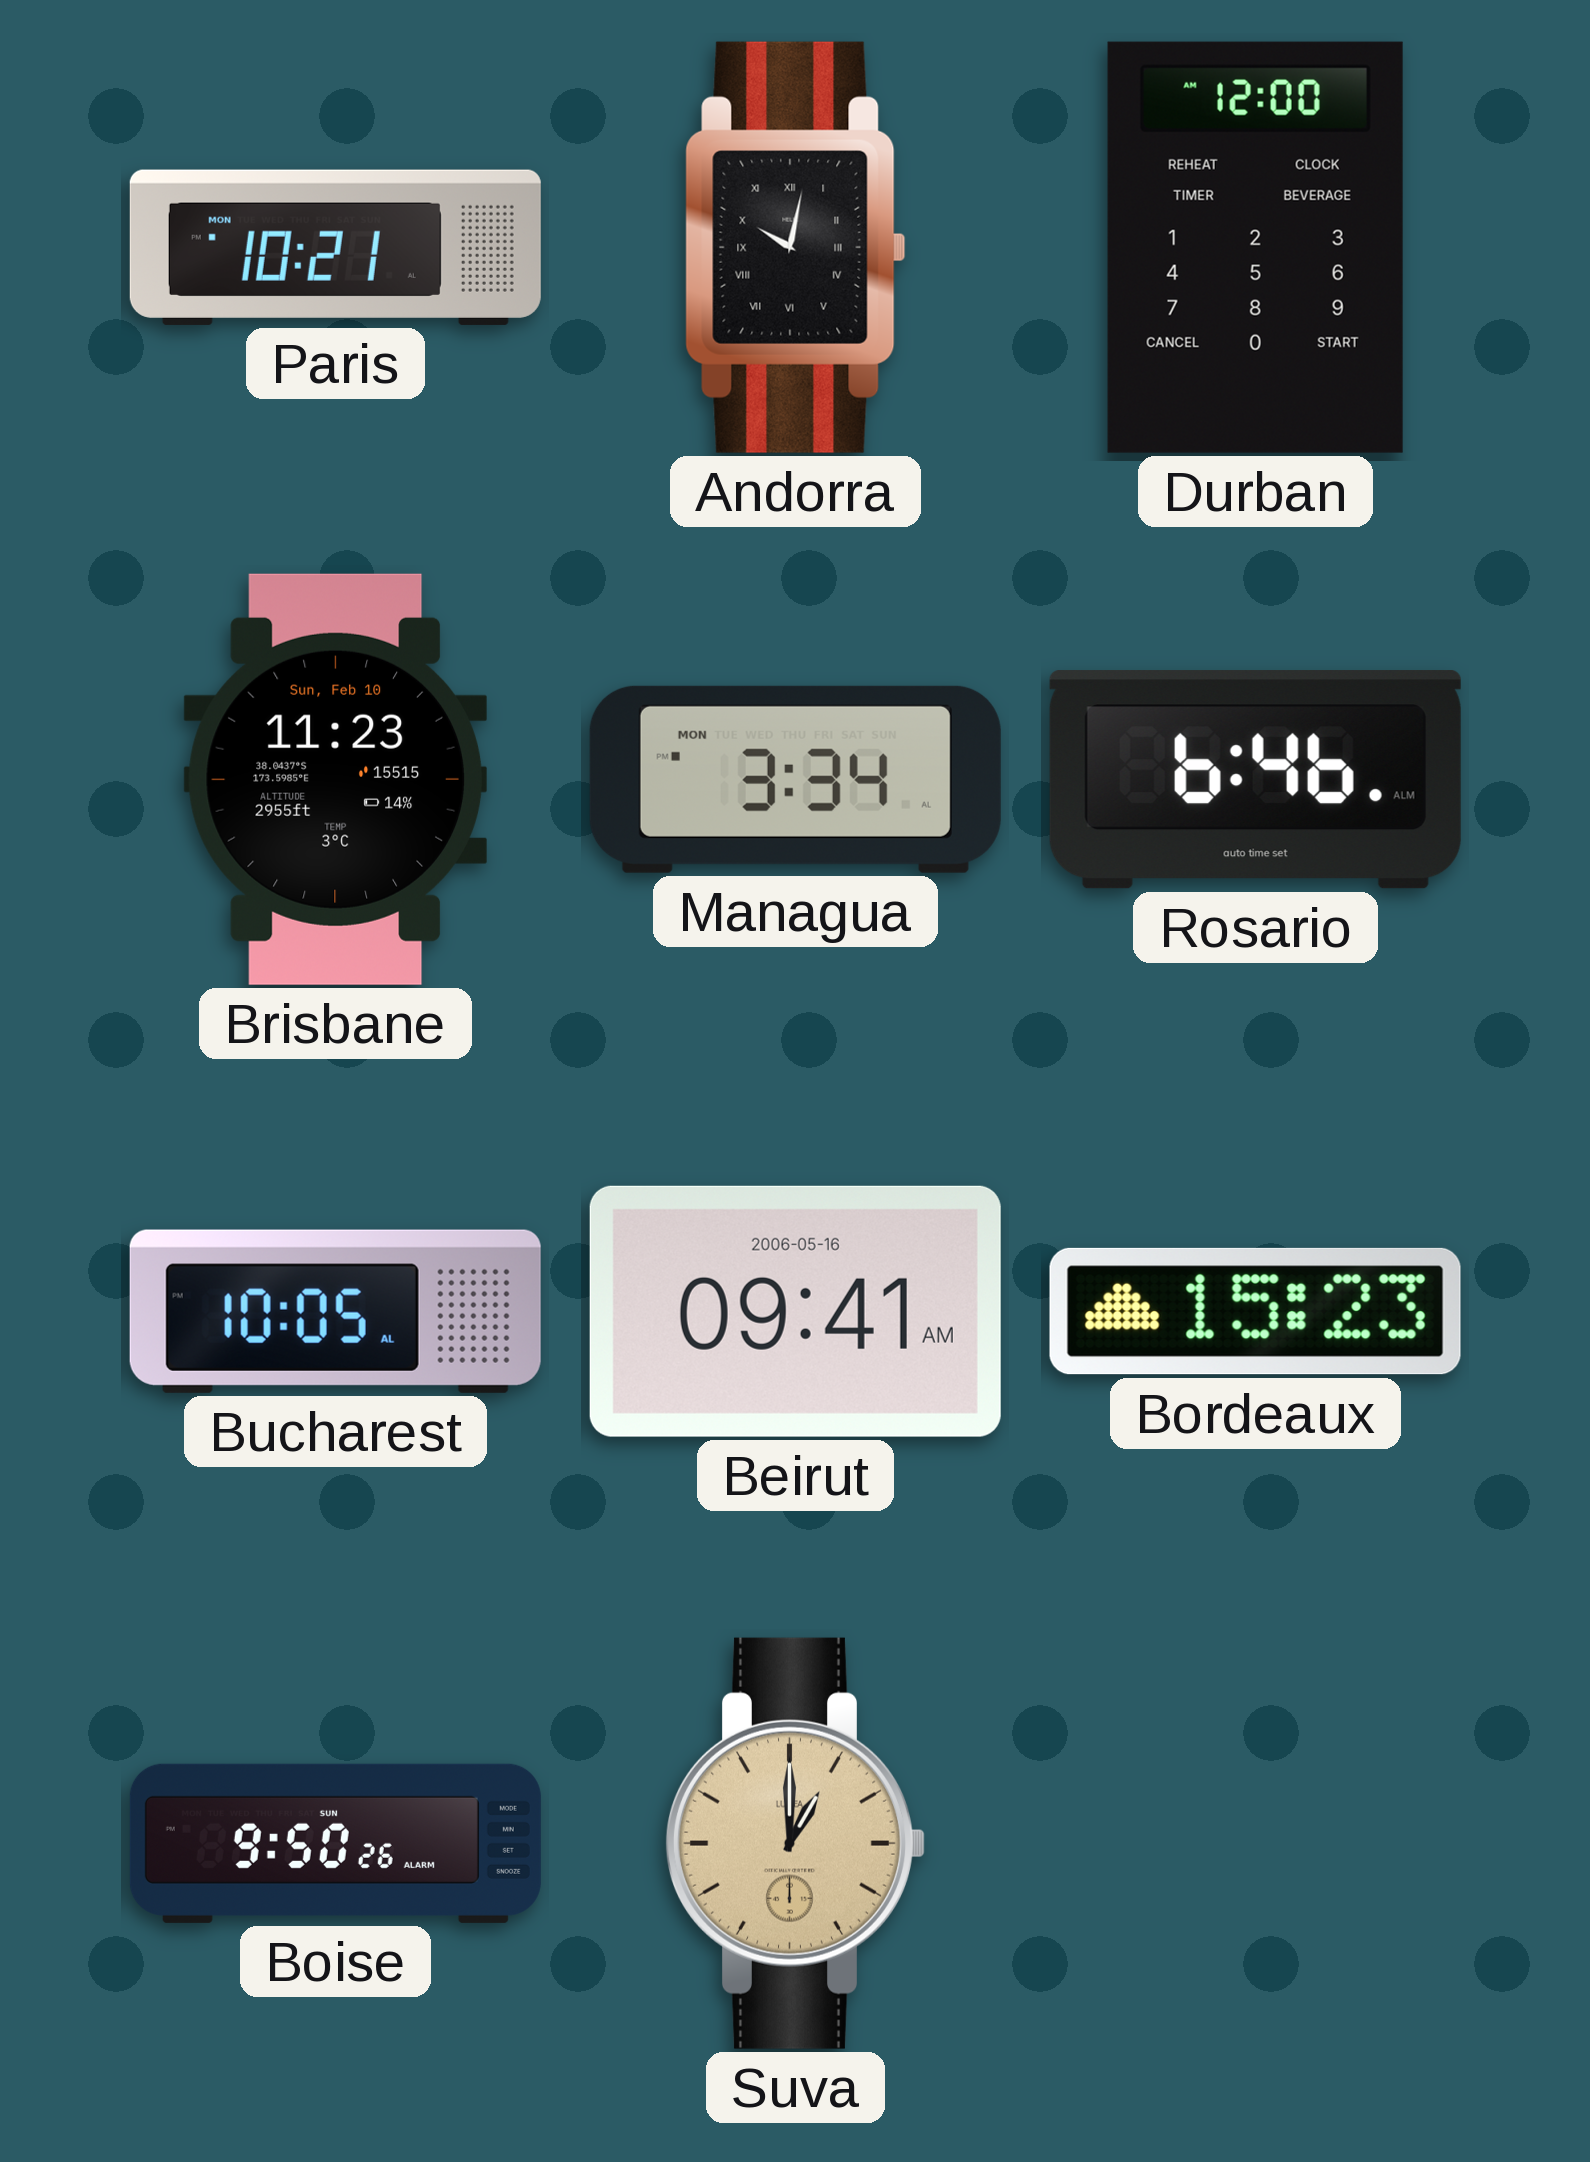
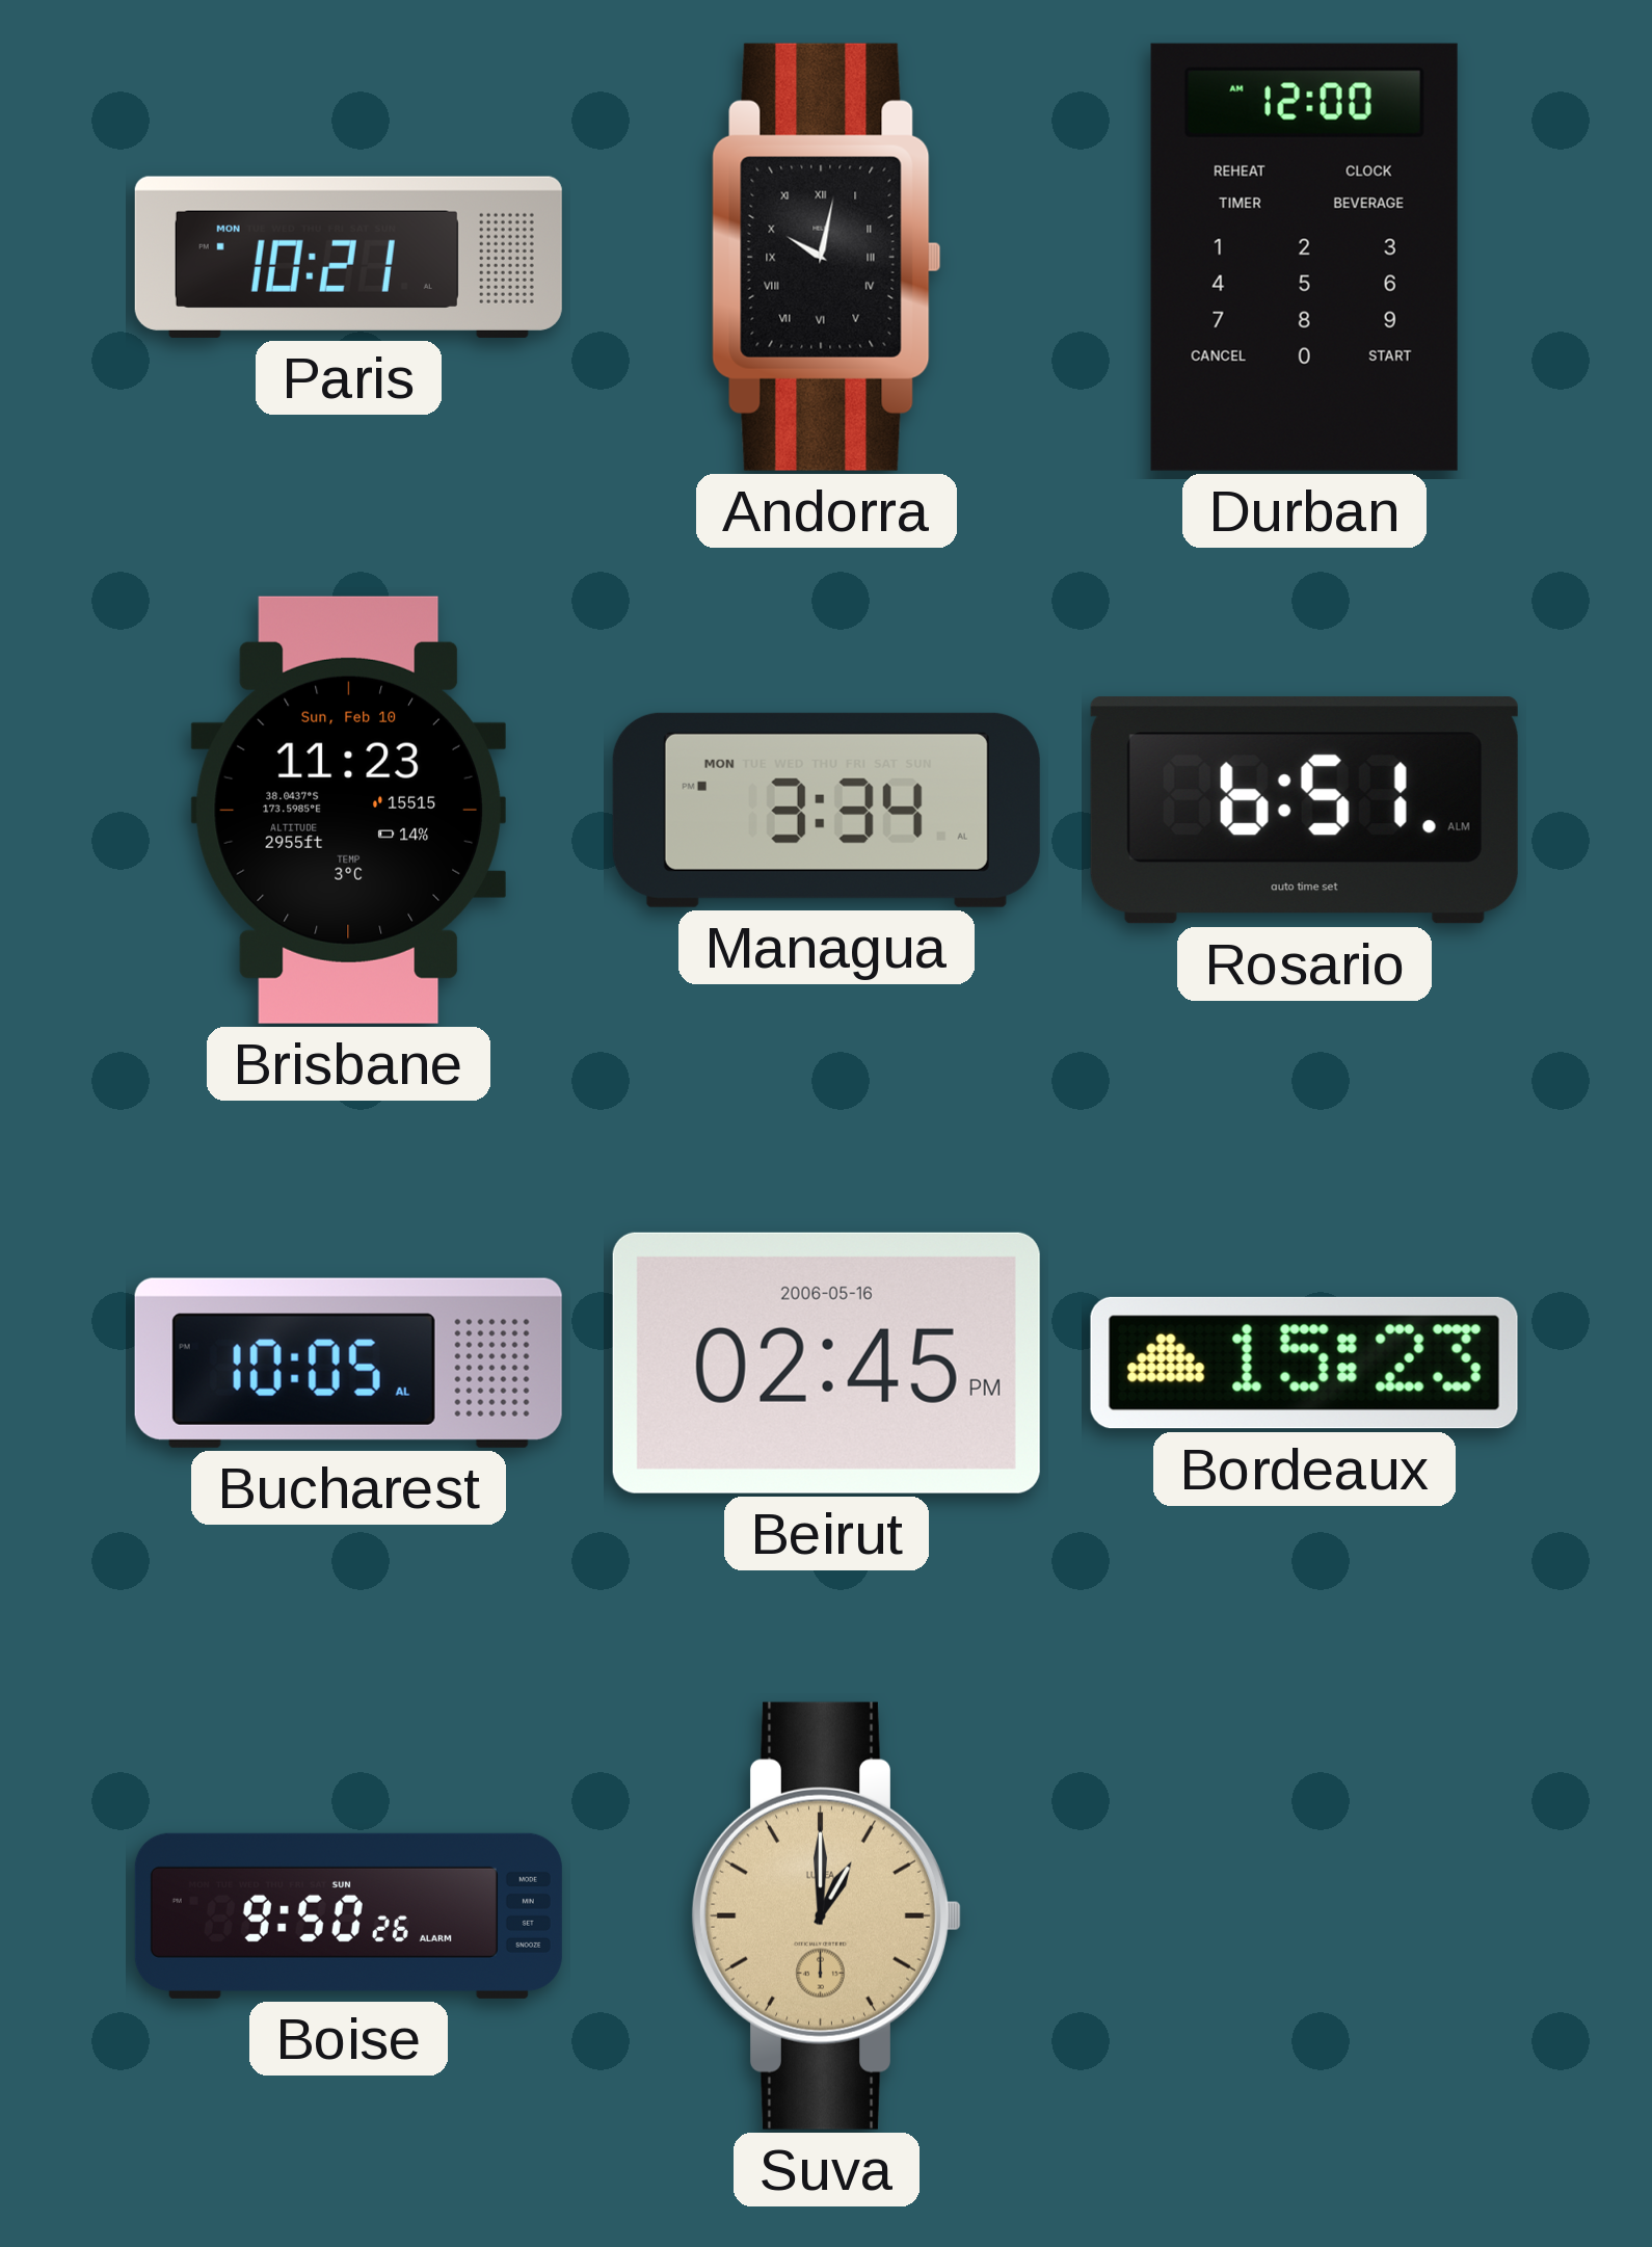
Rosario: 6:46 -> 6:51 (1304, 811)
Beirut: 09:41 -> 02:45 (826, 1363)
